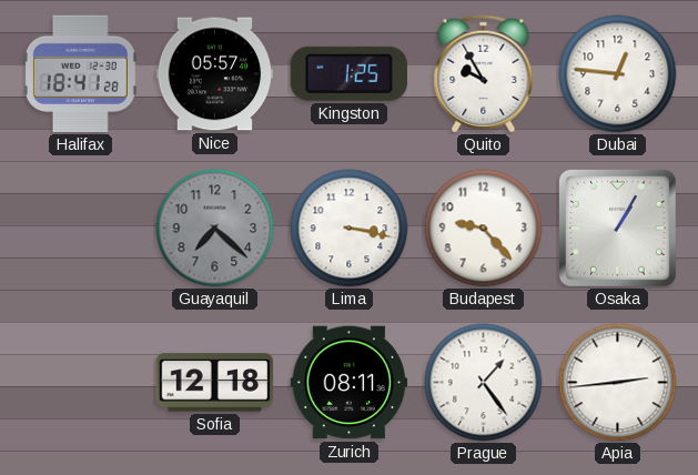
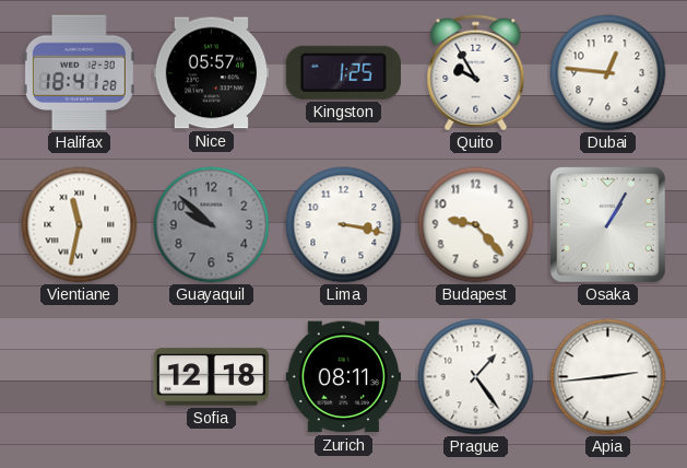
Vientiane: none -> 11:32 (80, 225)
Guayaquil: 7:22 -> 9:52 (212, 225)
